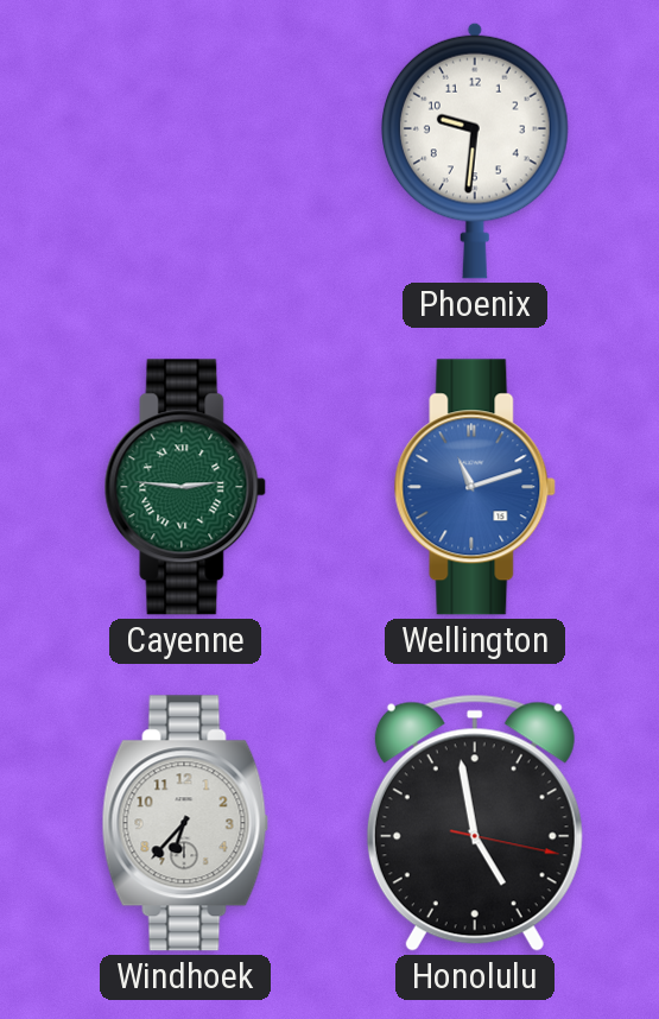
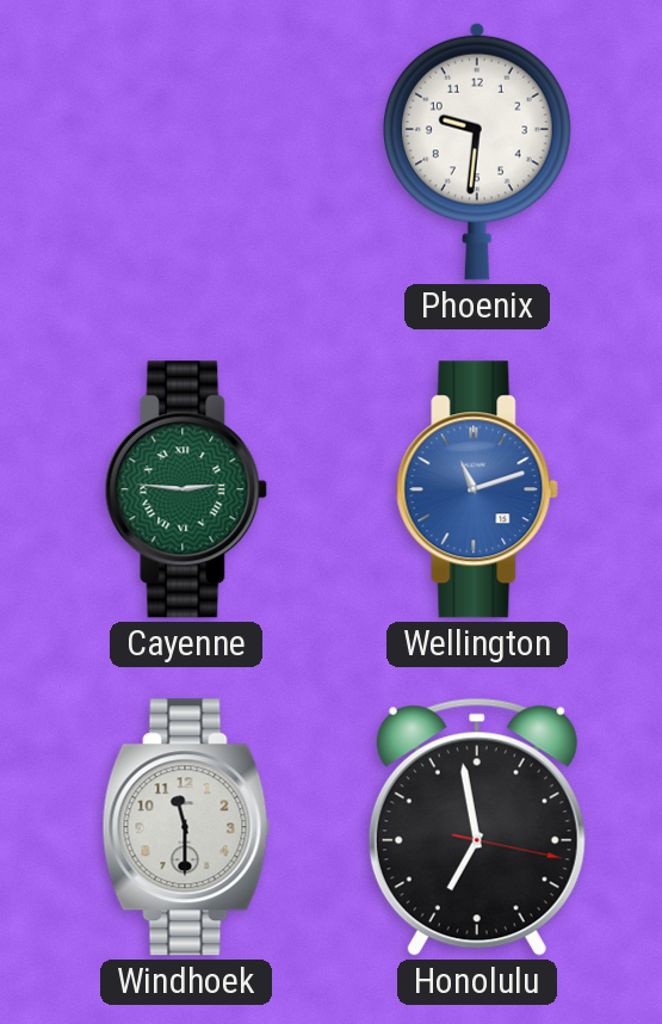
Windhoek: 6:37 -> 11:30 (186, 827)
Honolulu: 4:58 -> 6:58 (477, 827)
